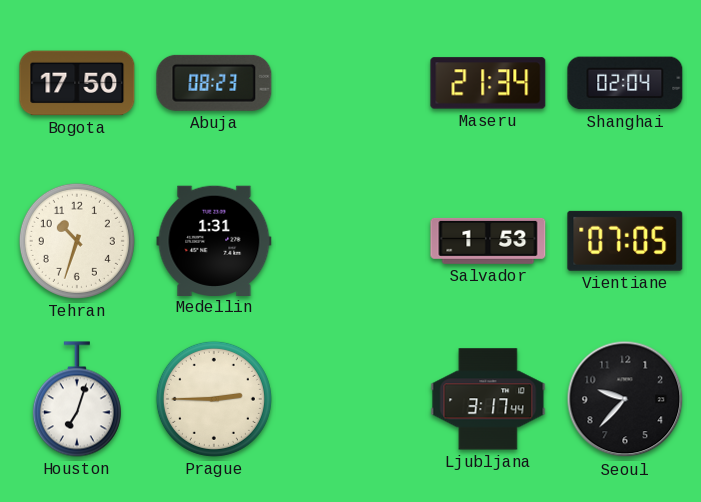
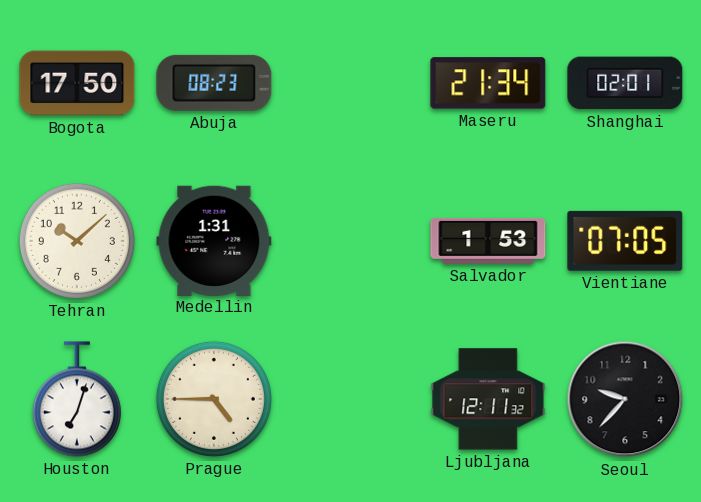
Shanghai: 02:04 -> 02:01 (625, 83)
Tehran: 10:33 -> 10:08 (77, 241)
Prague: 2:45 -> 4:45 (214, 399)
Ljubljana: 3:17 -> 12:11 (488, 399)
